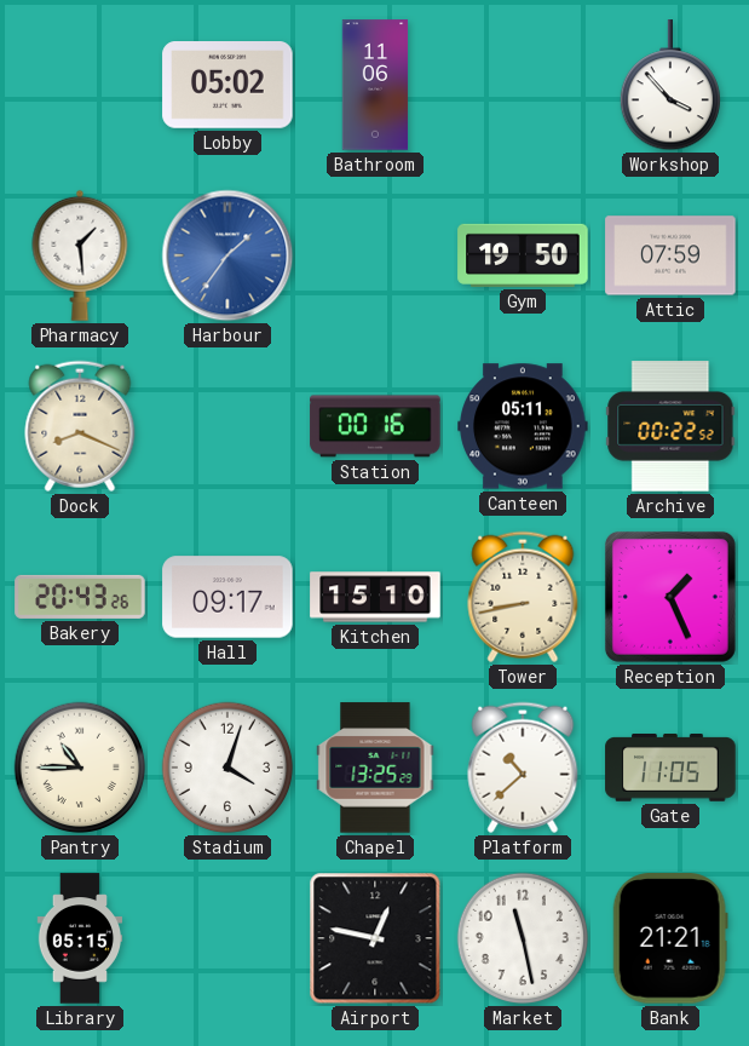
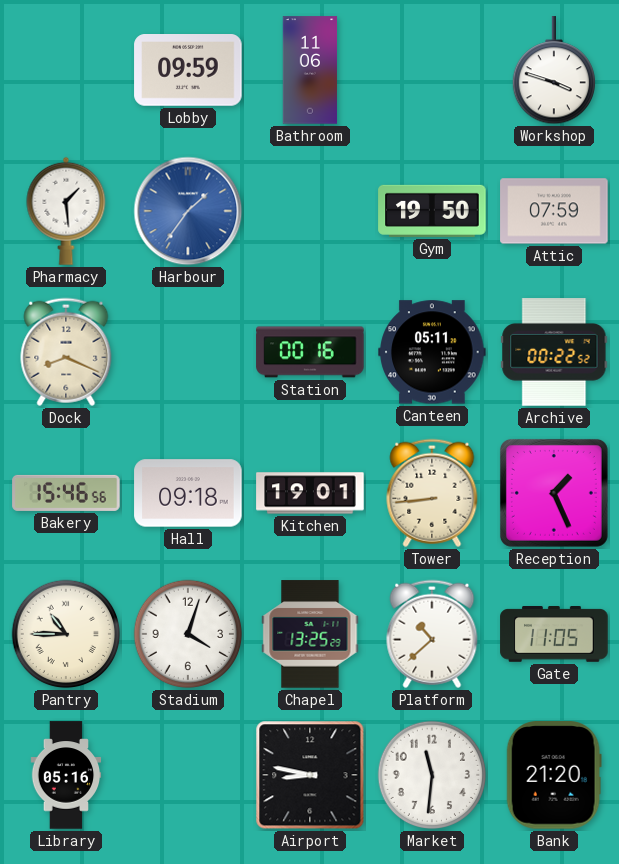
Lobby: 05:02 -> 09:59 (188, 71)
Workshop: 3:53 -> 3:48 (553, 71)
Bakery: 20:43 -> 15:46 (66, 493)
Hall: 09:17 -> 09:18 (188, 493)
Kitchen: 15:10 -> 19:01 (310, 493)
Tower: 8:43 -> 8:44 (432, 493)
Library: 05:15 -> 05:16 (66, 775)
Airport: 12:47 -> 8:47 (310, 775)
Market: 11:28 -> 11:31 (432, 775)
Bank: 21:21 -> 21:20 (554, 775)
